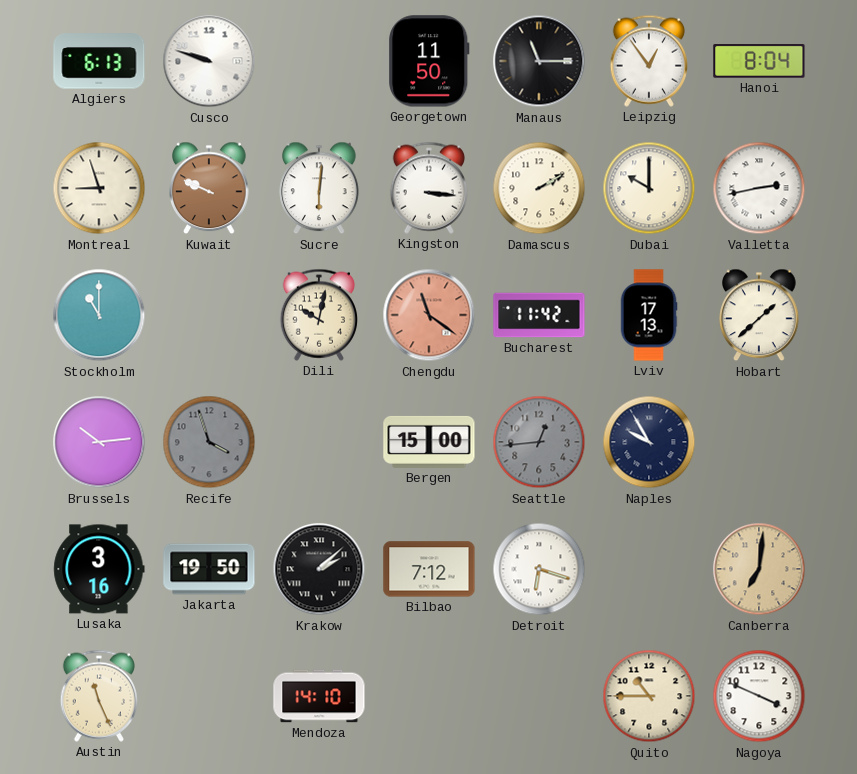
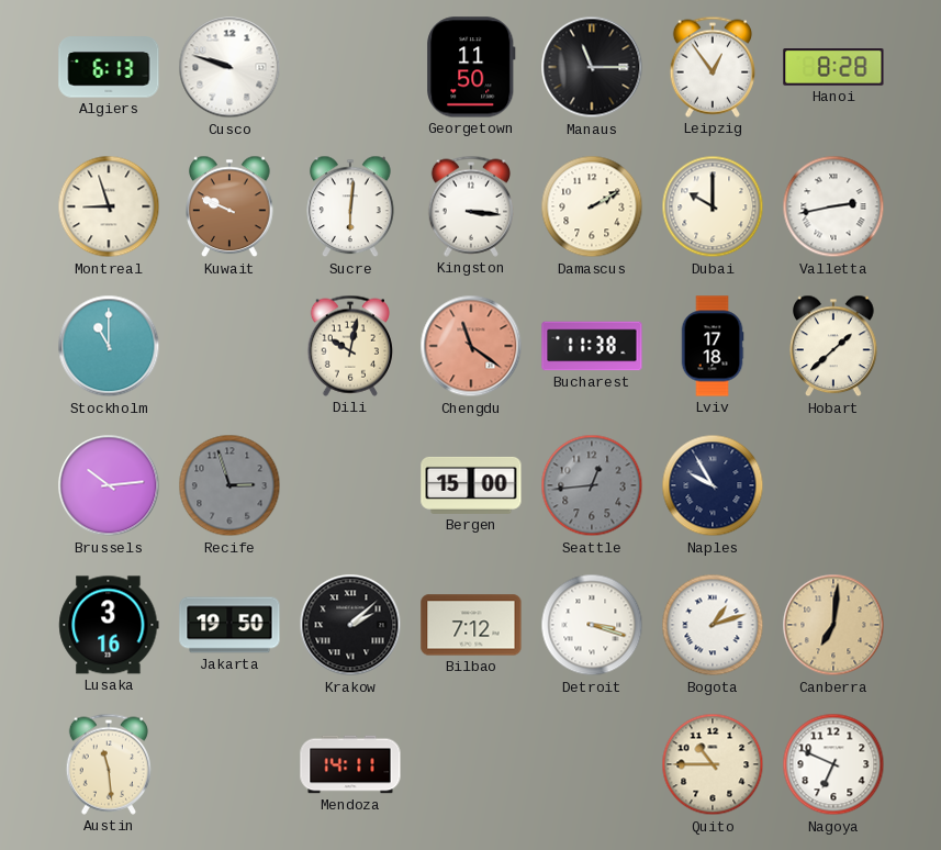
Hanoi: 8:04 -> 8:28 (833, 68)
Bucharest: 11:42 -> 11:38 (592, 346)
Lviv: 17:13 -> 17:18 (713, 346)
Recife: 3:57 -> 2:57 (229, 485)
Detroit: 6:18 -> 3:18 (592, 625)
Bogota: none -> 1:12 (713, 625)
Austin: 11:26 -> 11:29 (109, 764)
Mendoza: 14:10 -> 14:11 (350, 764)
Nagoya: 3:49 -> 6:49 (833, 764)
